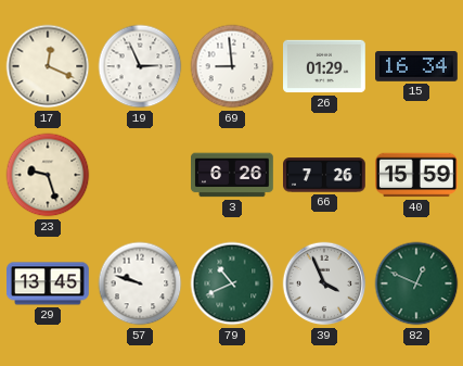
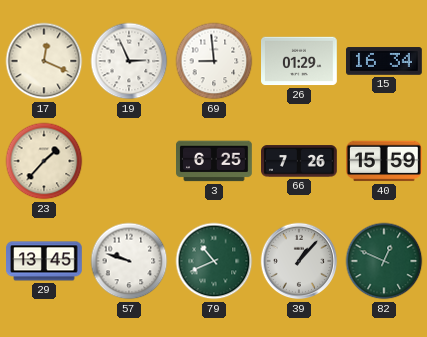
23: 9:27 -> 1:37 (44, 161)
3: 6:26 -> 6:25 (214, 161)
39: 3:56 -> 1:07 (299, 261)
